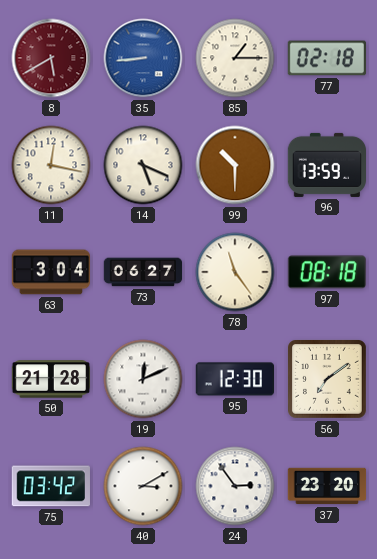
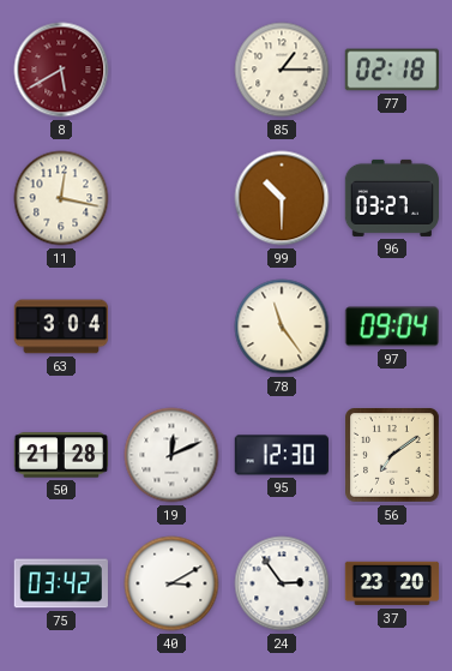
35: 8:44 -> none (143, 58)
14: 5:19 -> none (143, 165)
96: 13:59 -> 03:27 (392, 198)
73: 06:27 -> none (143, 272)
97: 08:18 -> 09:04 (392, 326)
